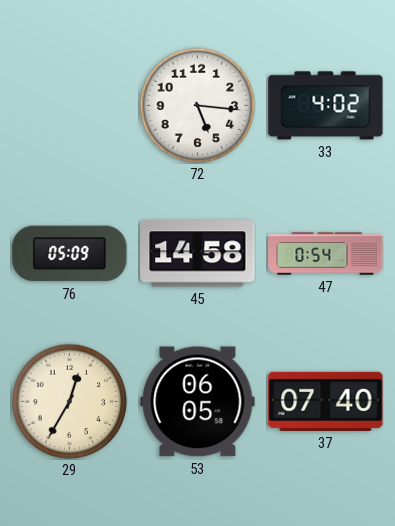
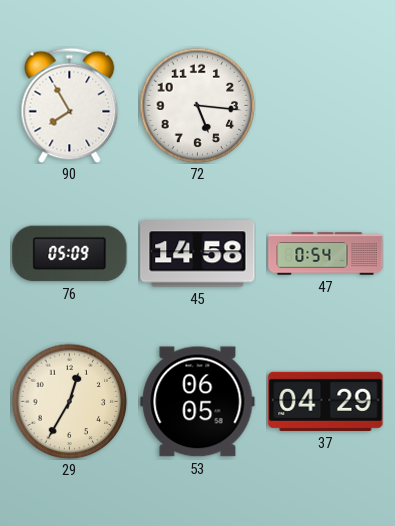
90: none -> 7:55 (70, 105)
33: 4:02 -> none (326, 106)
37: 07:40 -> 04:29 (326, 401)
